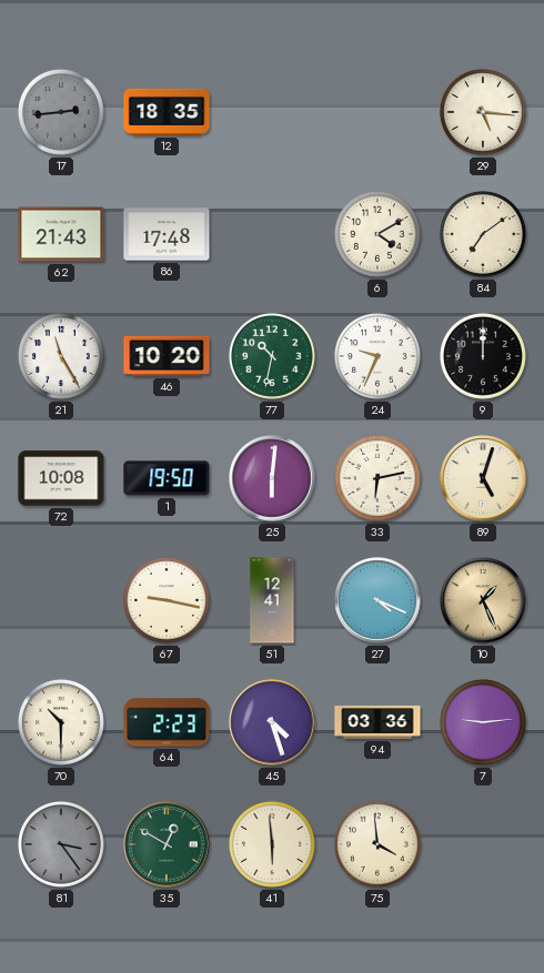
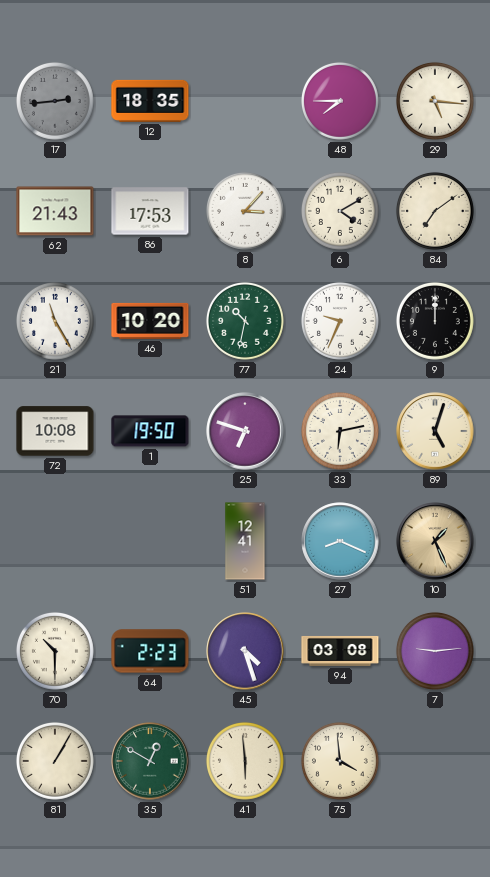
48: none -> 7:45 (340, 101)
86: 17:48 -> 17:53 (150, 211)
8: none -> 3:07 (245, 211)
25: 6:01 -> 6:48 (245, 431)
67: 9:17 -> none (167, 600)
27: 4:19 -> 8:19 (340, 541)
94: 03:36 -> 03:08 (340, 651)
81: 3:24 -> 1:05 (55, 761)
81 dial: grey -> cream (55, 761)
